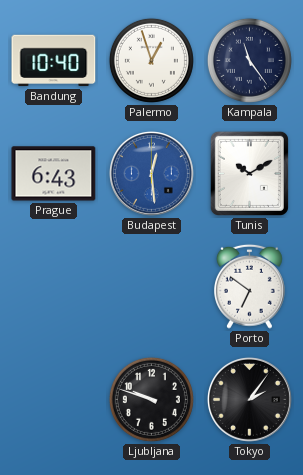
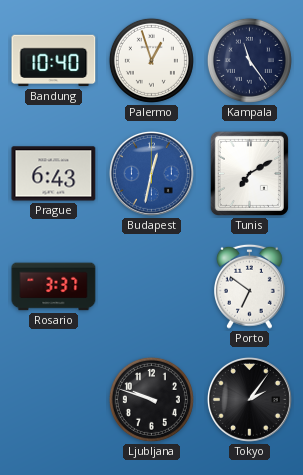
Budapest: 12:29 -> 12:32 (151, 173)
Tunis: 10:10 -> 7:10 (249, 173)
Rosario: none -> 3:37 (54, 287)
